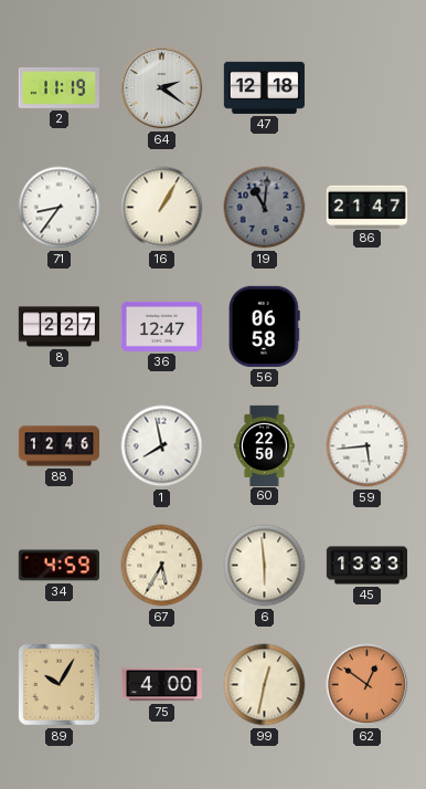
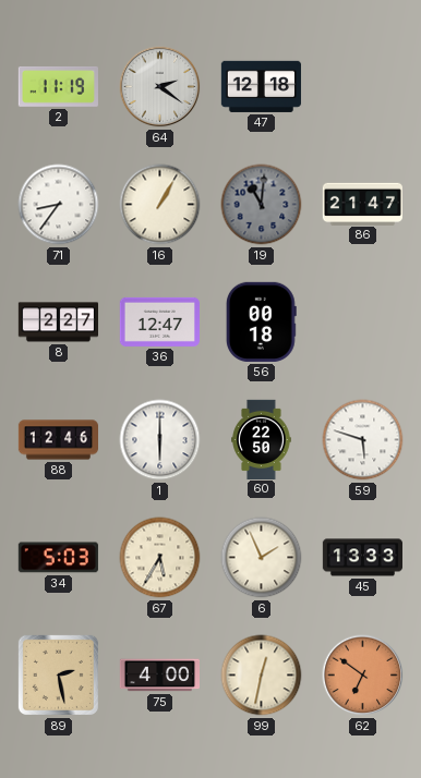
56: 06:58 -> 00:18 (261, 321)
1: 7:58 -> 6:00 (160, 440)
59: 5:44 -> 5:48 (363, 440)
34: 4:59 -> 5:03 (58, 558)
6: 5:59 -> 1:56 (262, 558)
89: 10:05 -> 2:28 (58, 674)
62: 12:51 -> 6:51 (363, 676)
